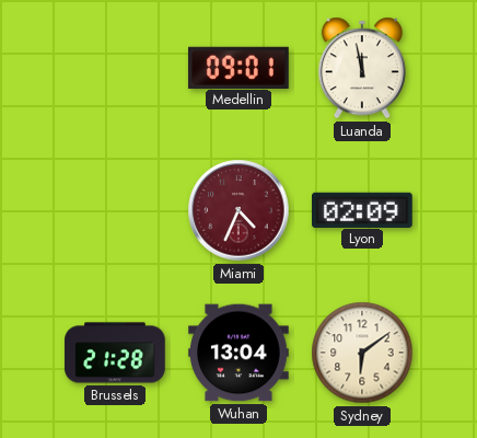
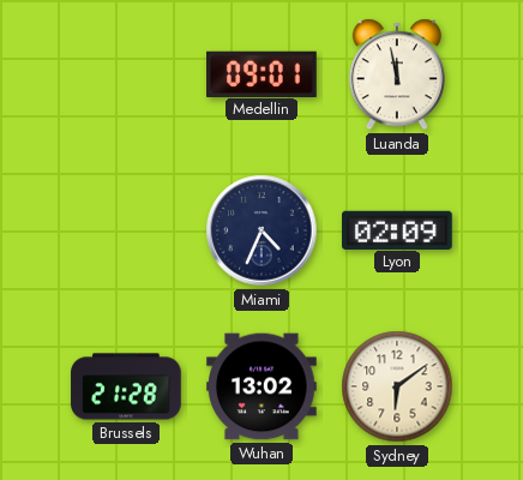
Miami dial: burgundy -> navy (261, 230)
Wuhan: 13:04 -> 13:02 (261, 386)
